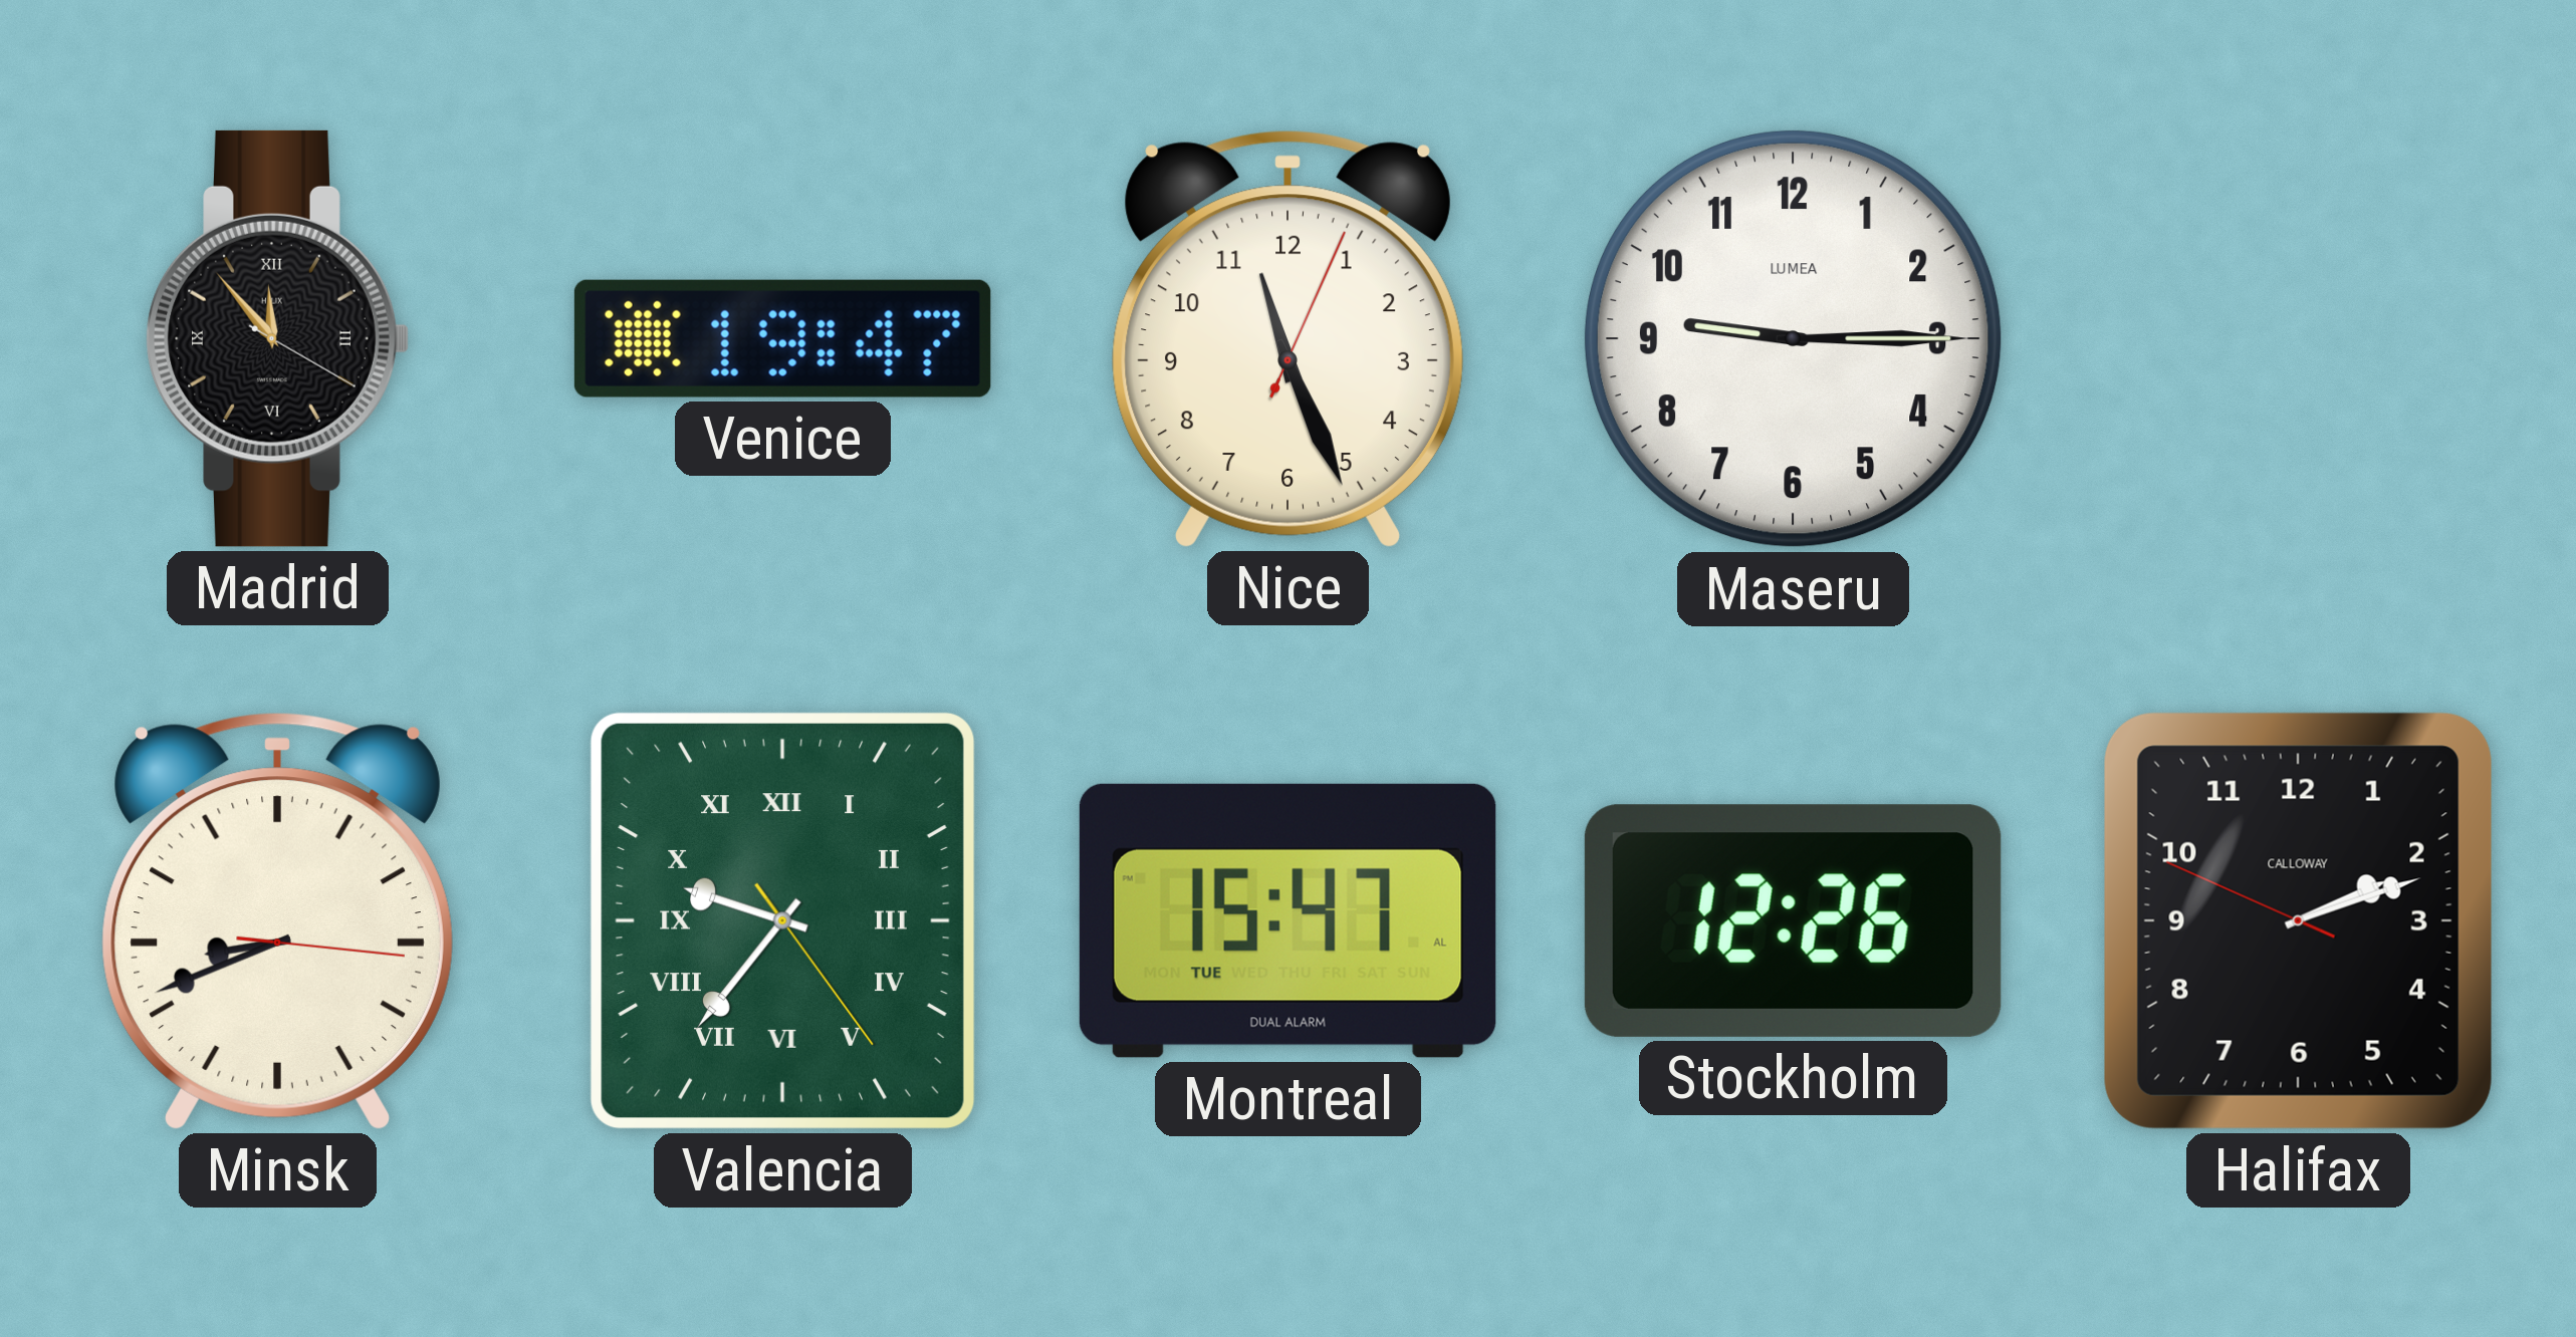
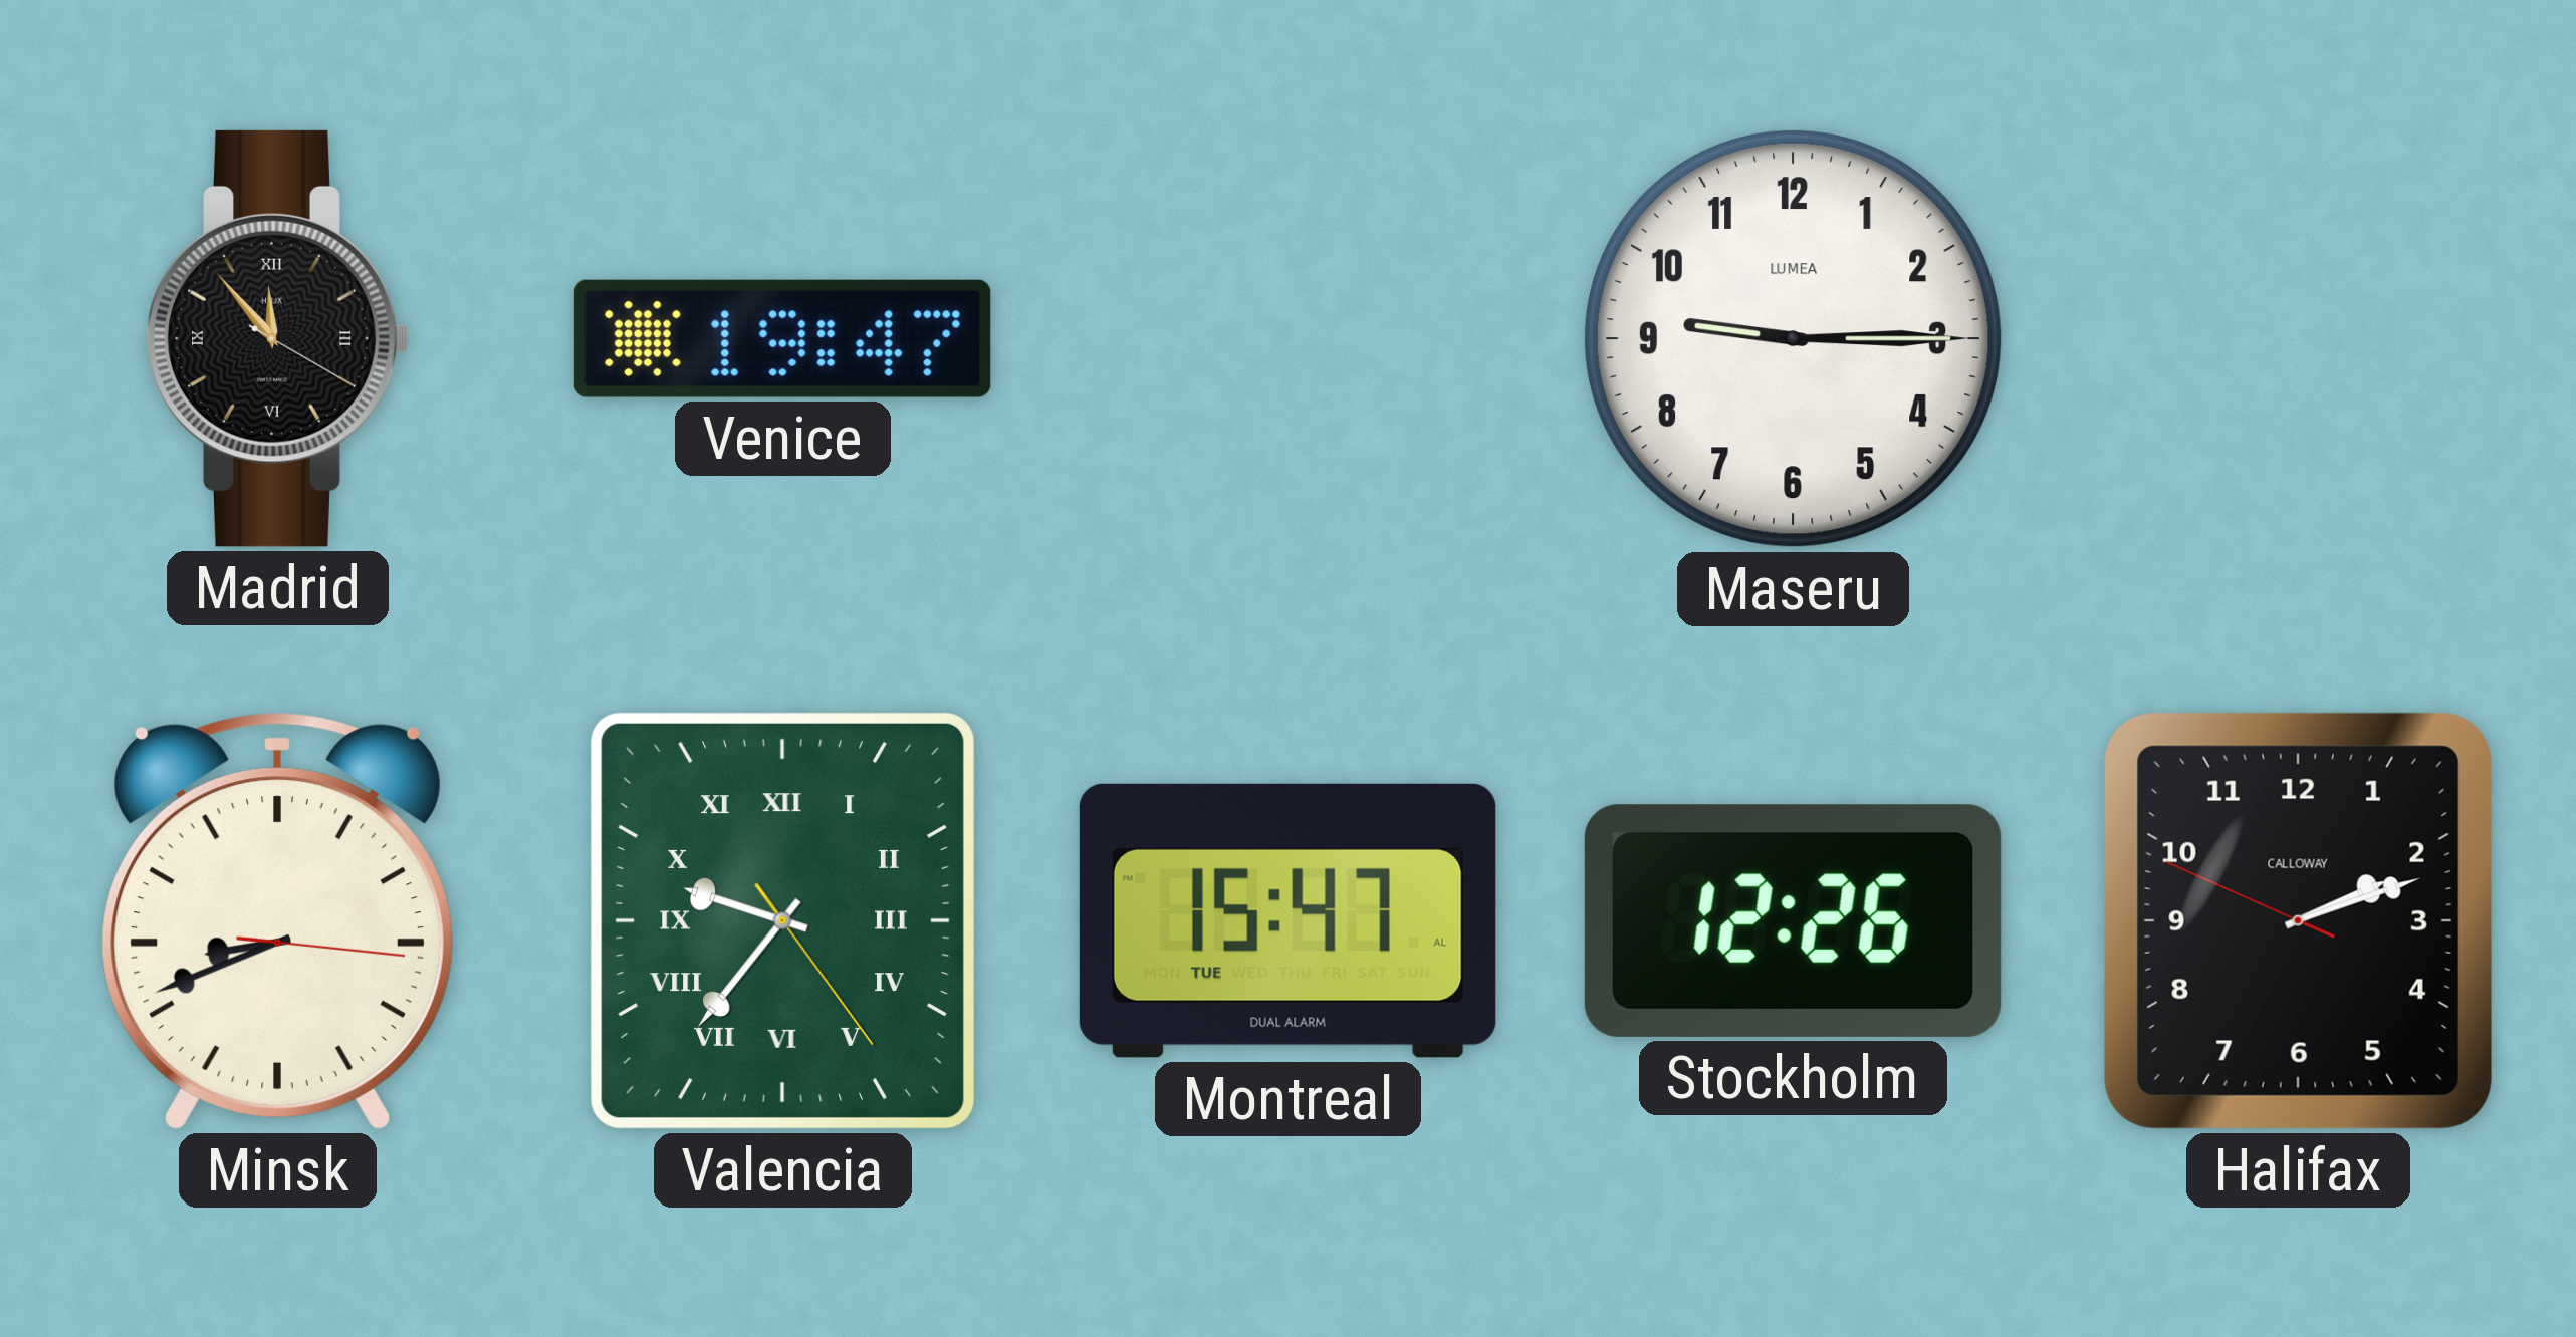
Nice: 11:26 -> none (1287, 339)
